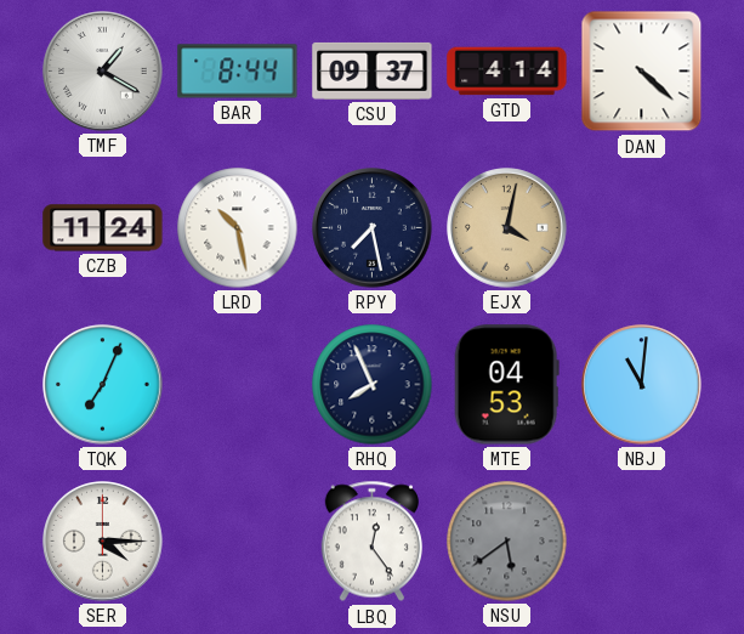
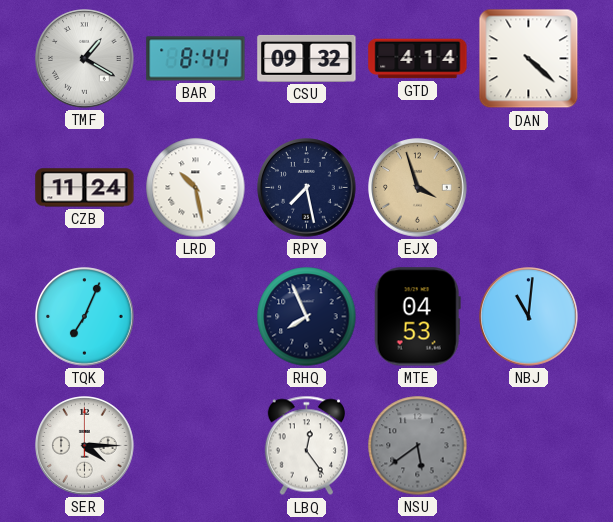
CSU: 09:37 -> 09:32 (307, 58)
EJX: 4:02 -> 3:57 (418, 188)
